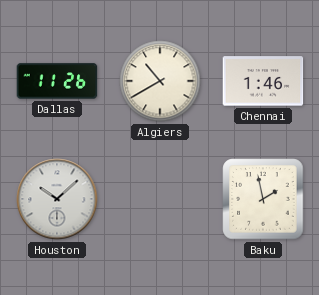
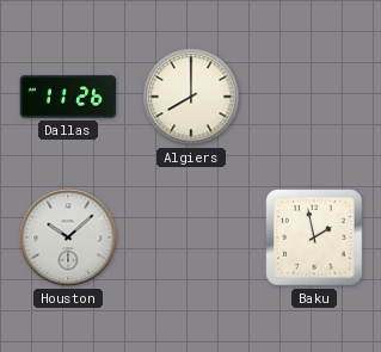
Algiers: 10:40 -> 8:00 (191, 97)
Chennai: 1:46 -> none (263, 81)
